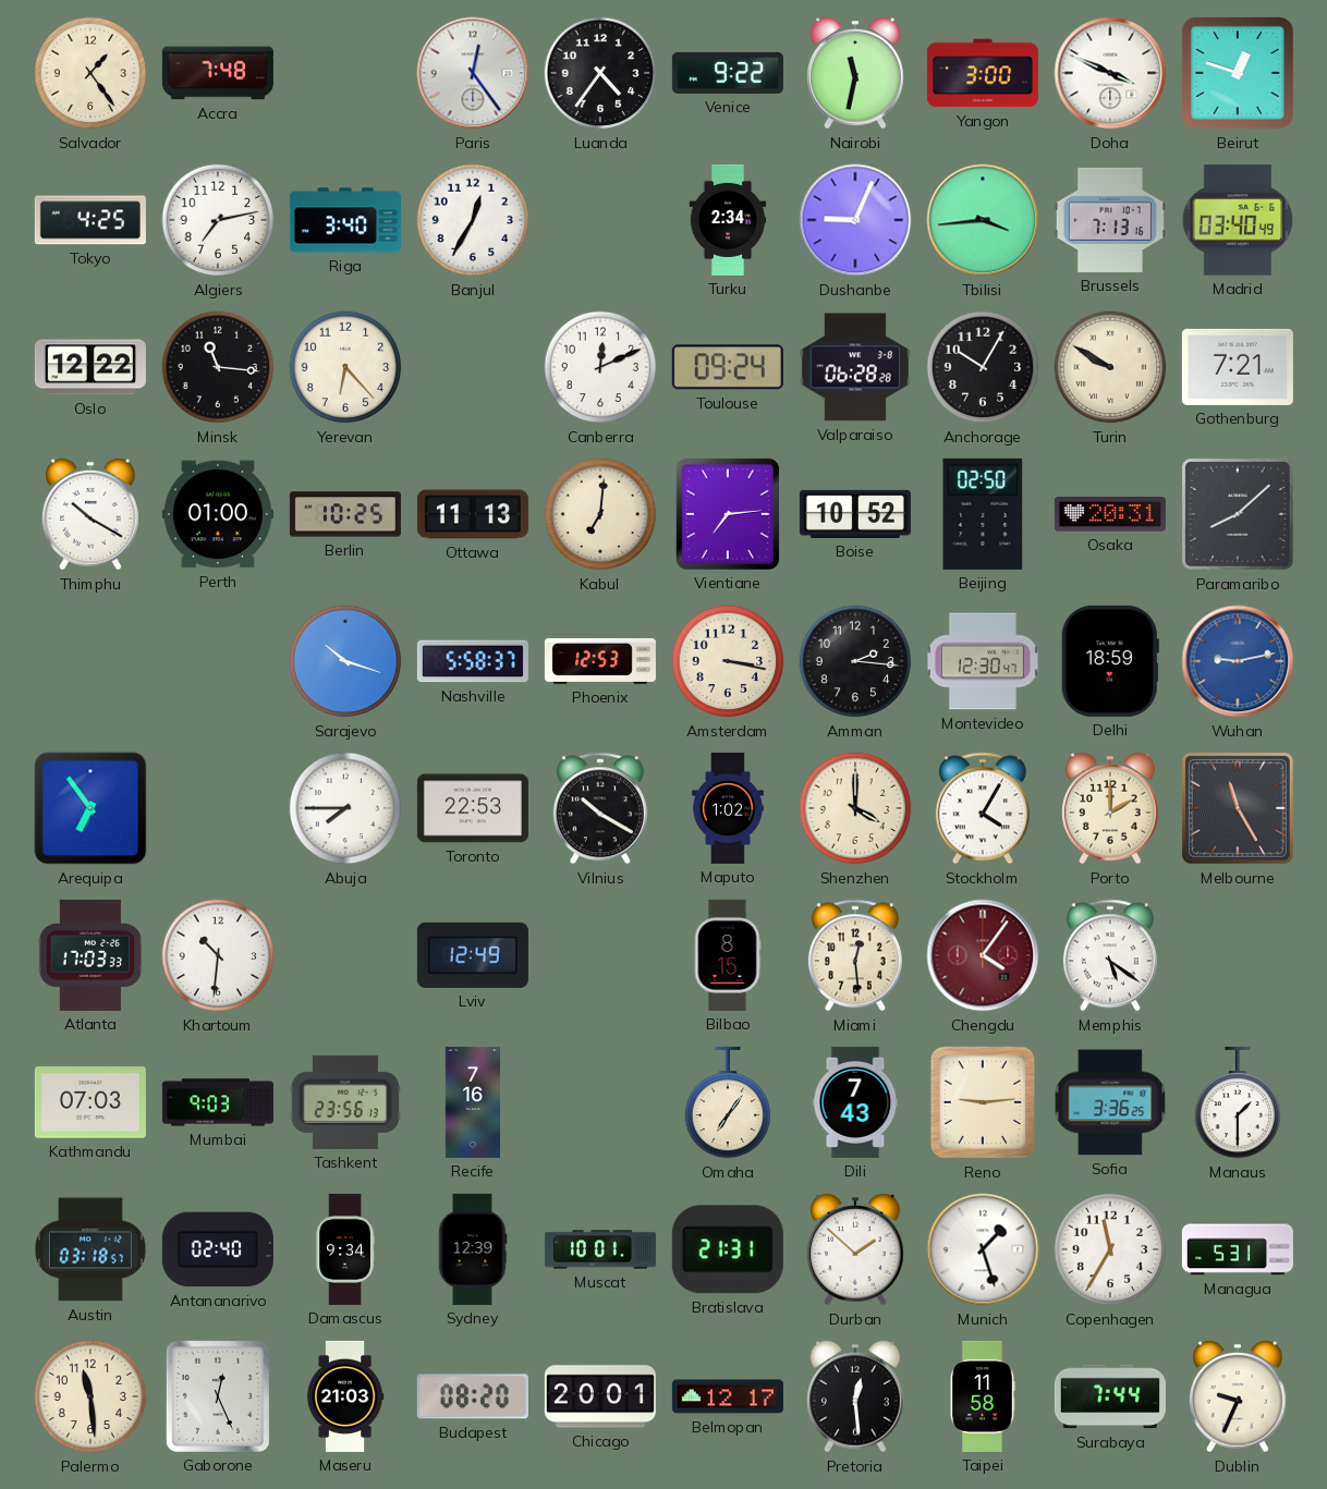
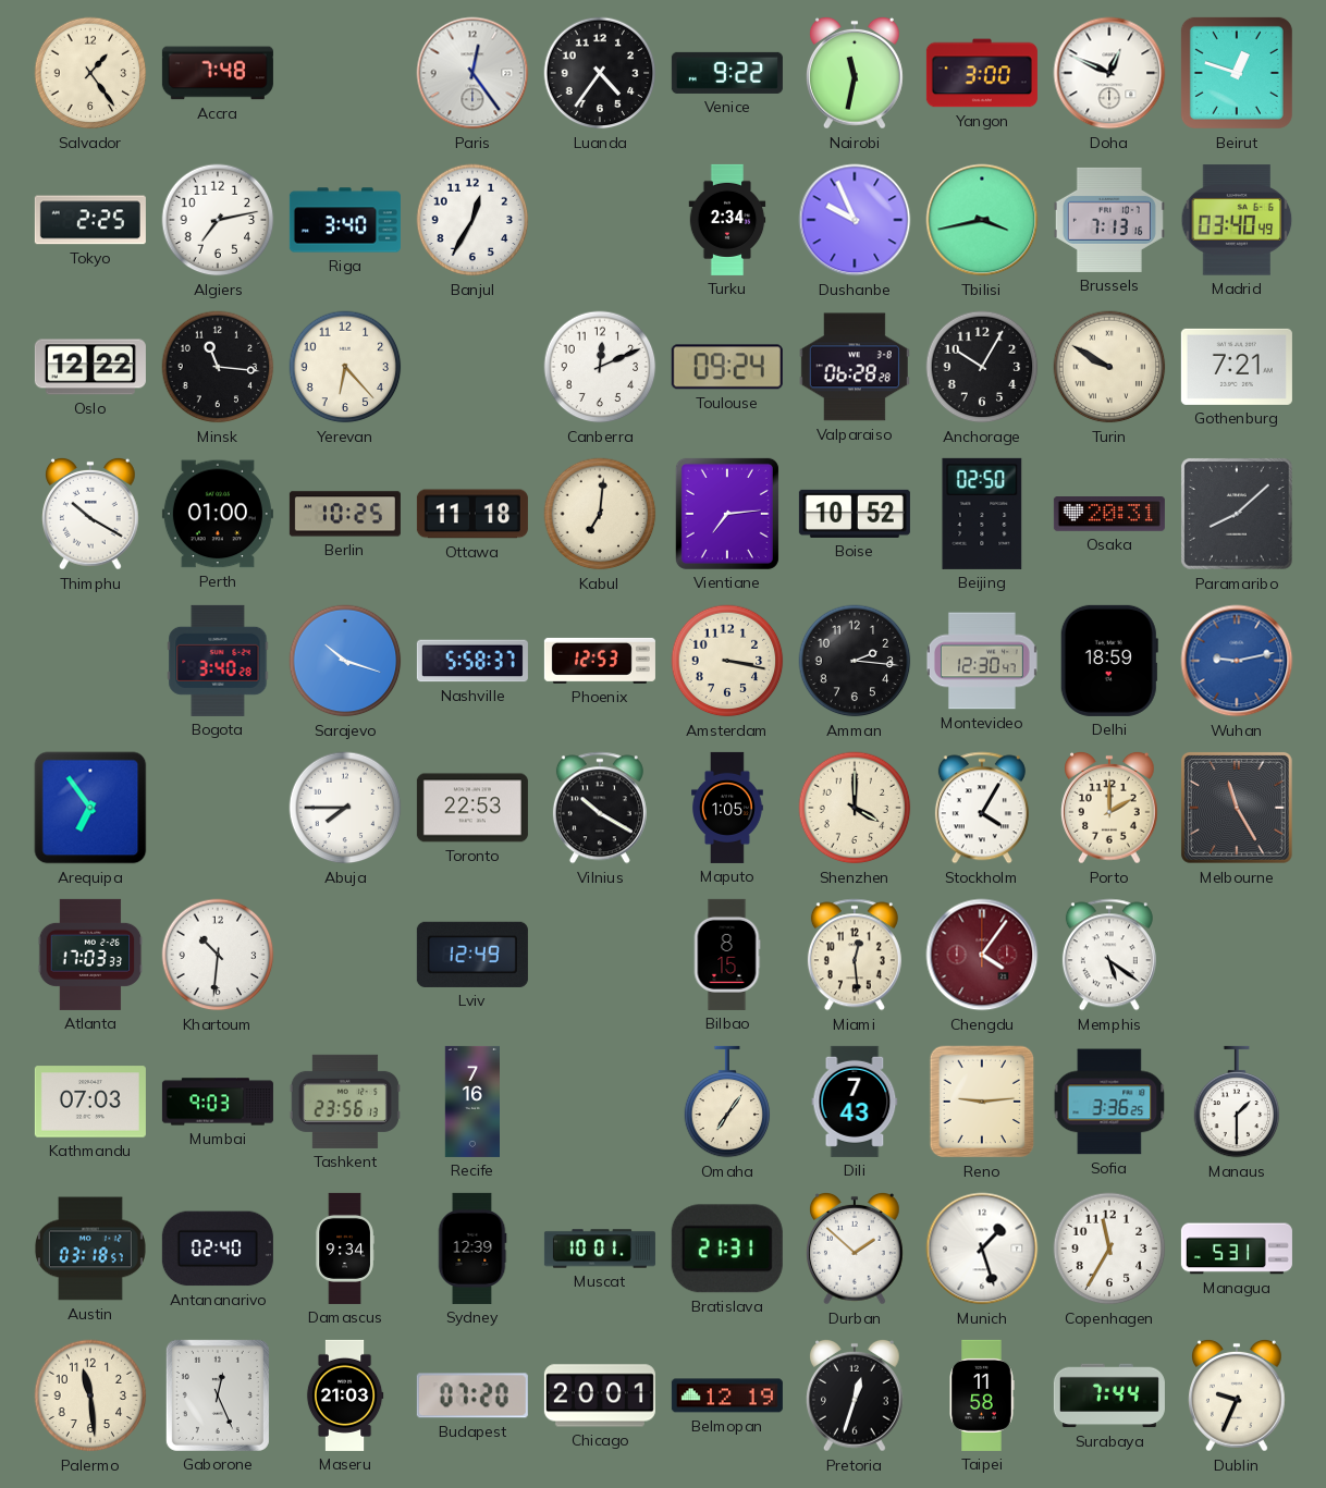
Doha: 3:49 -> 12:49 (1109, 73)
Tokyo: 4:25 -> 2:25 (90, 220)
Dushanbe: 9:04 -> 9:56 (855, 220)
Tbilisi: 3:44 -> 3:43 (982, 220)
Ottawa: 11:13 -> 11:18 (472, 514)
Bogota: none -> 3:40 (218, 661)
Maputo: 1:02 -> 1:05 (728, 808)
Budapest: 08:20 -> 07:20 (472, 1395)
Belmopan: 12:17 -> 12:19 (727, 1395)
Pretoria: 12:29 -> 12:33 (856, 1395)
